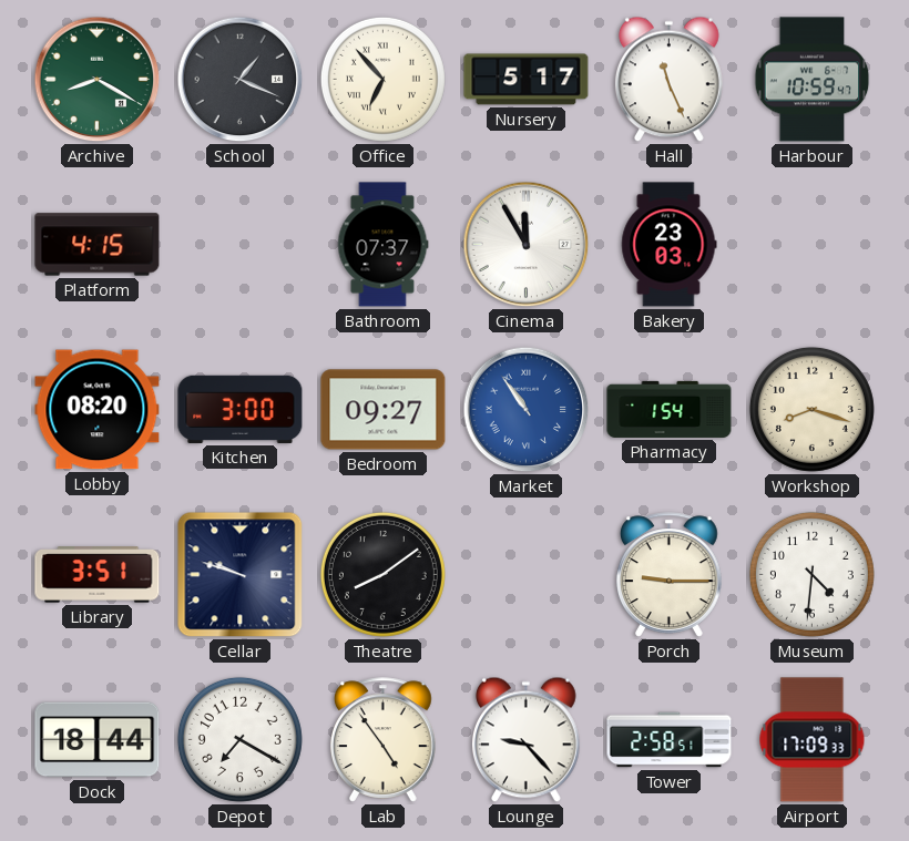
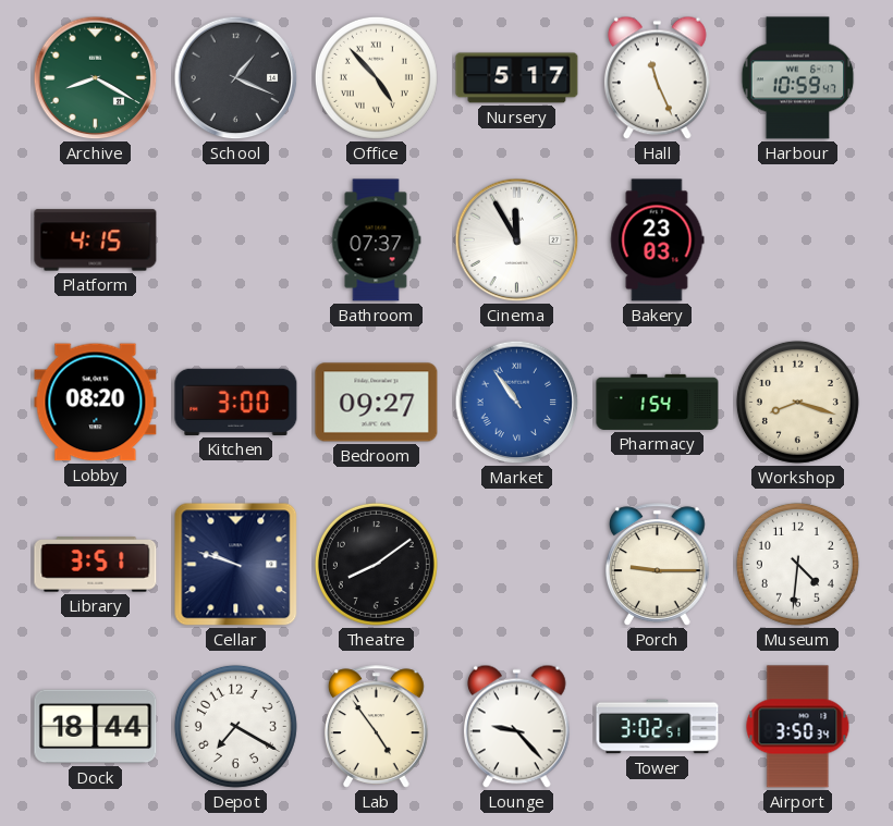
Office: 6:53 -> 4:53 (376, 77)
Tower: 2:58 -> 3:02 (658, 727)
Airport: 17:09 -> 3:50 (798, 727)
